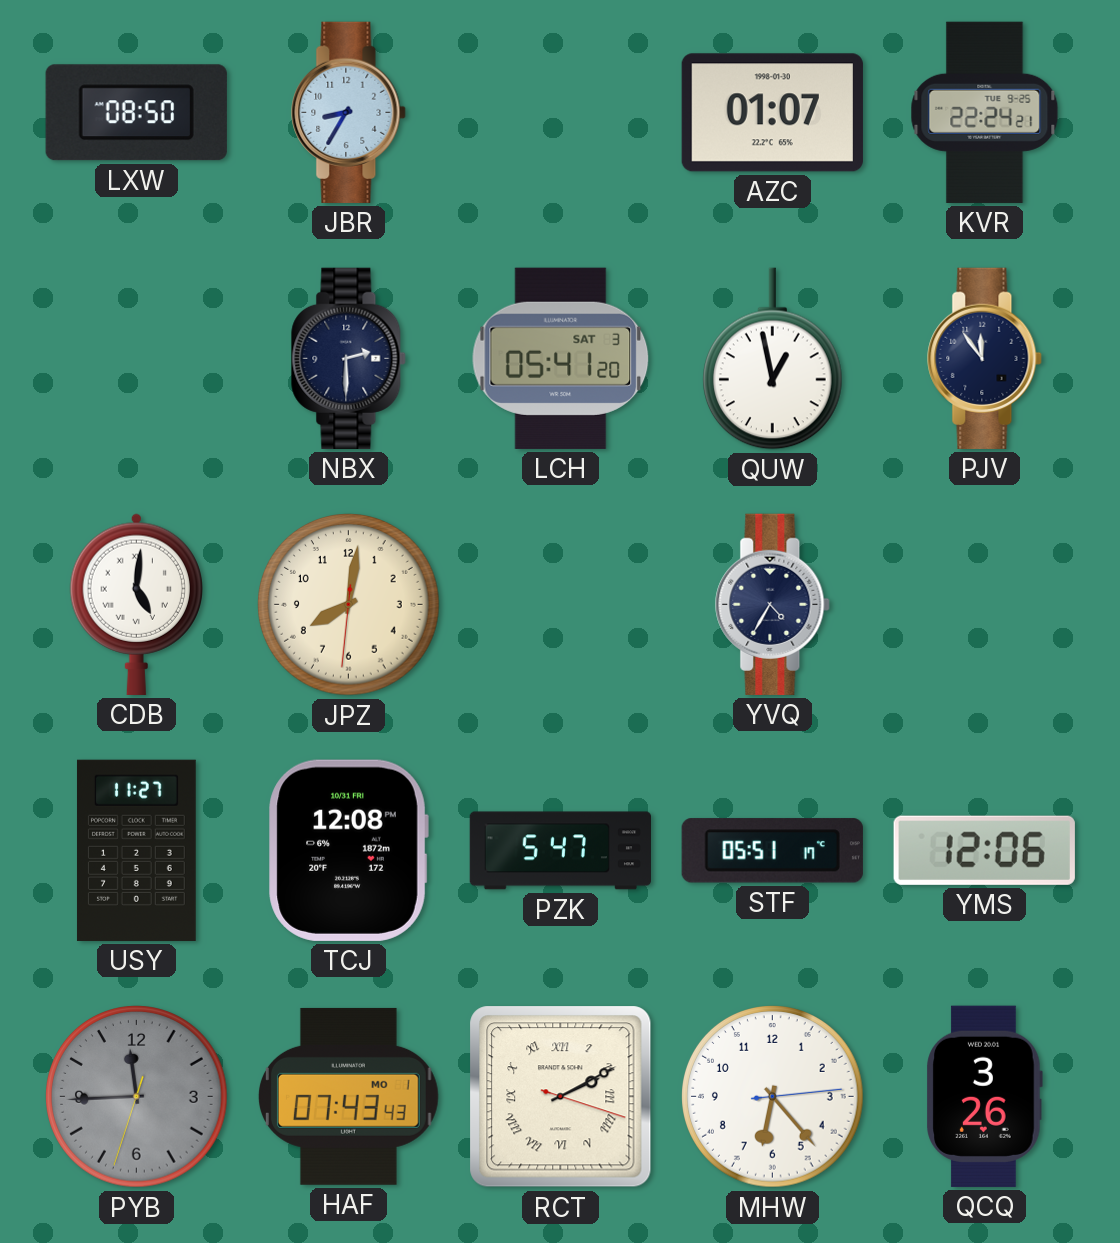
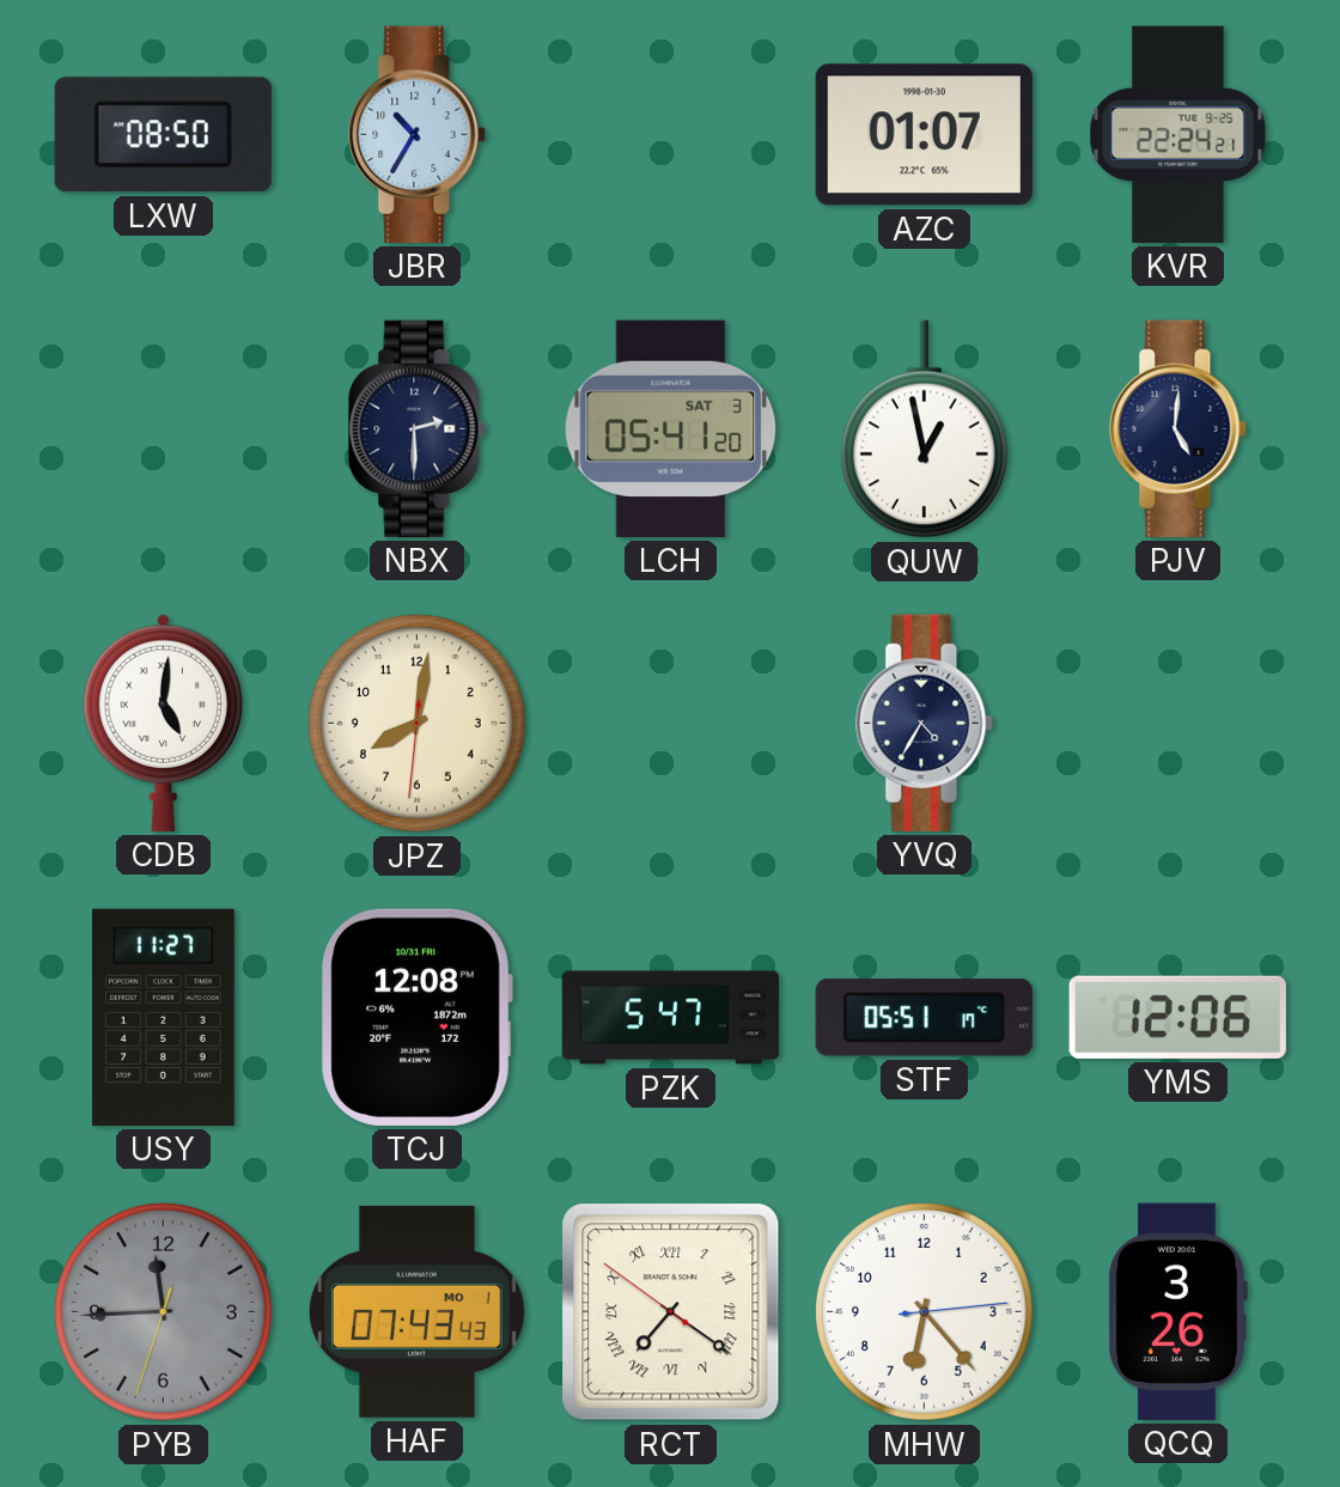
JBR: 8:35 -> 10:35 (418, 134)
PJV: 11:54 -> 5:01 (1178, 428)
RCT: 2:10 -> 7:20 (671, 1312)
